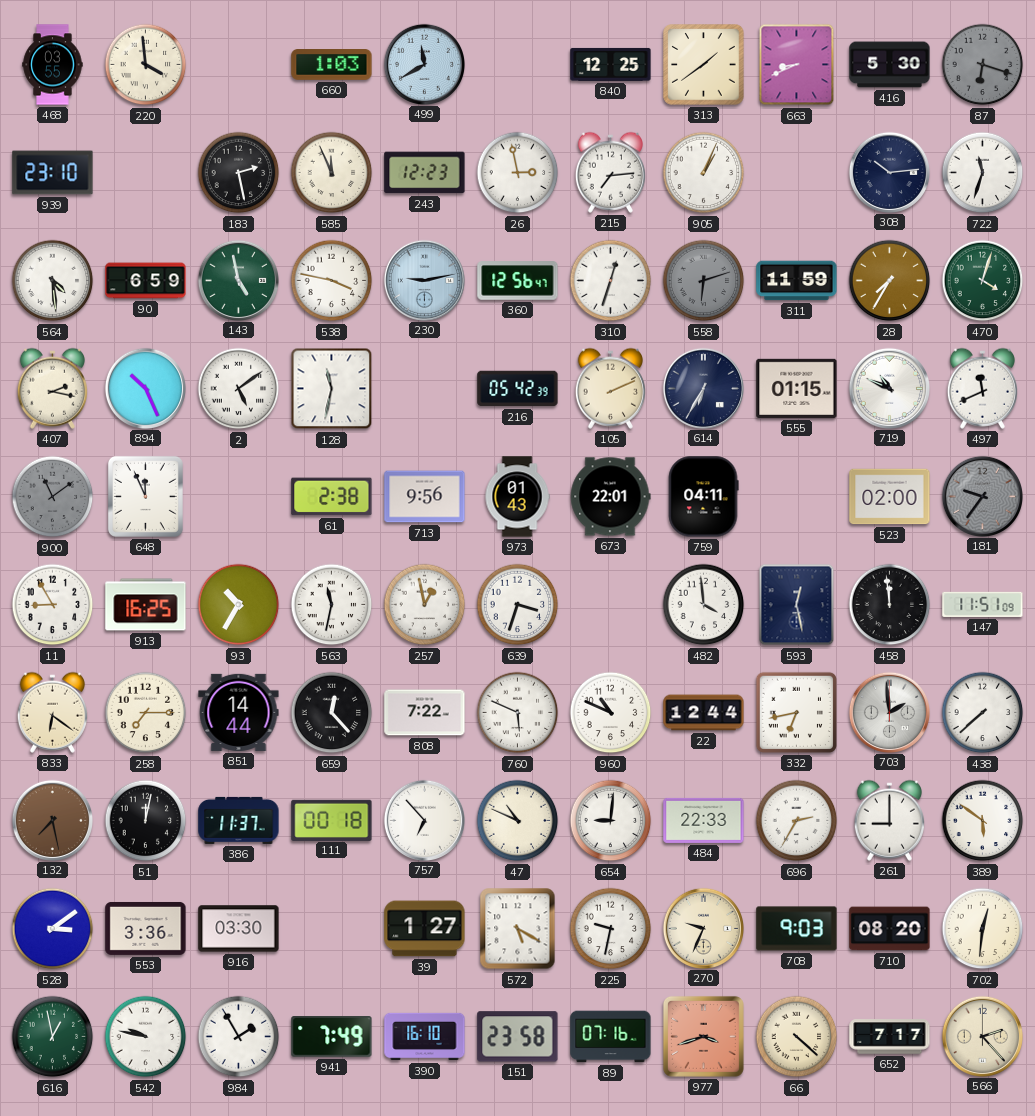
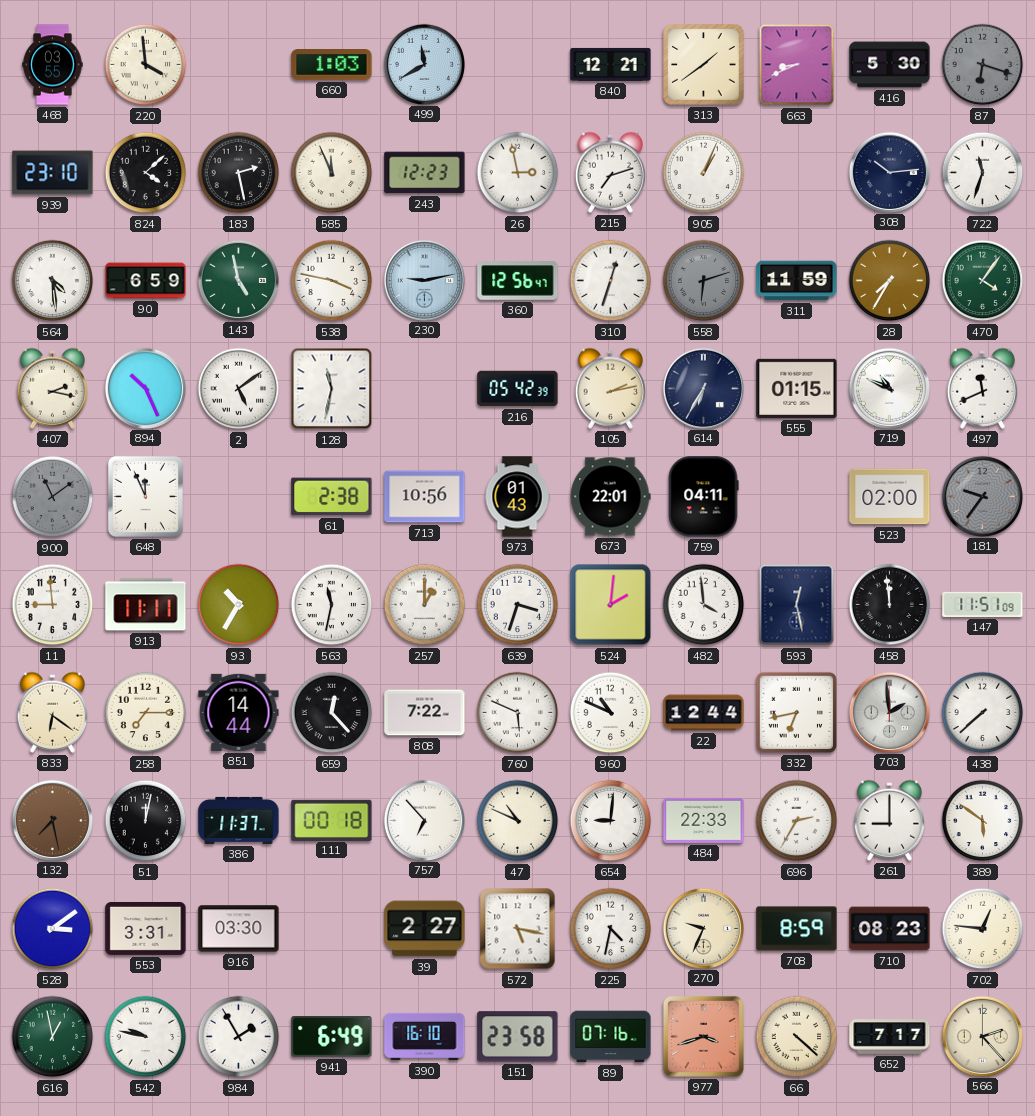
840: 12:25 -> 12:21 (611, 64)
824: none -> 4:08 (146, 173)
215: 7:14 -> 7:12 (610, 172)
470: 4:03 -> 4:06 (983, 281)
105: 2:11 -> 2:13 (610, 388)
713: 9:56 -> 10:56 (425, 497)
11: 8:55 -> 8:59 (53, 605)
913: 16:25 -> 11:11 (146, 605)
257: 12:58 -> 1:00 (425, 605)
524: none -> 2:01 (611, 605)
553: 3:36 -> 3:31 (146, 928)
39: 1:27 -> 2:27 (425, 929)
572: 5:20 -> 5:17 (518, 929)
225: 9:32 -> 4:32 (611, 929)
708: 9:03 -> 8:59 (797, 929)
710: 08:20 -> 08:23 (890, 929)
702: 12:31 -> 12:46 (983, 929)
941: 7:49 -> 6:49 (332, 1037)
